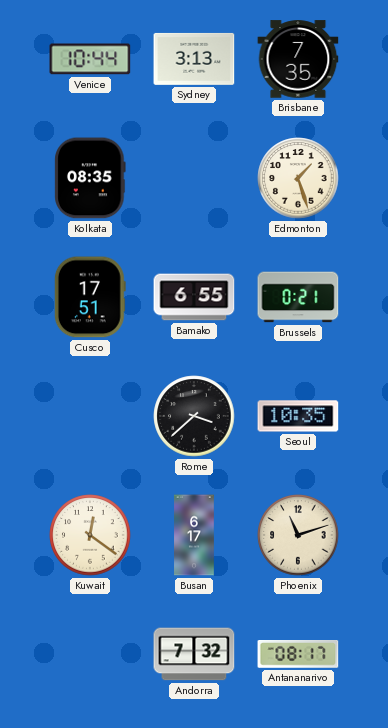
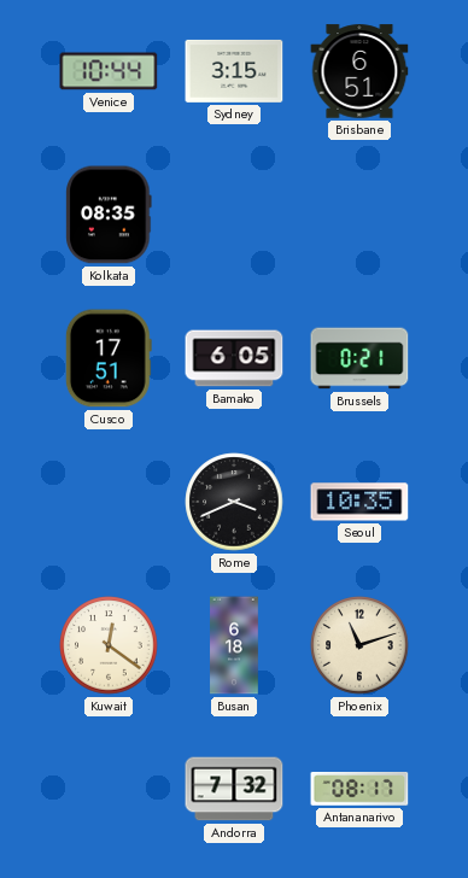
Sydney: 3:13 -> 3:15 (234, 71)
Brisbane: 7:35 -> 6:51 (359, 71)
Edmonton: 1:27 -> none (298, 178)
Bamako: 6:55 -> 6:05 (234, 358)
Rome: 3:38 -> 3:41 (234, 502)
Busan: 6:17 -> 6:18 (234, 645)
